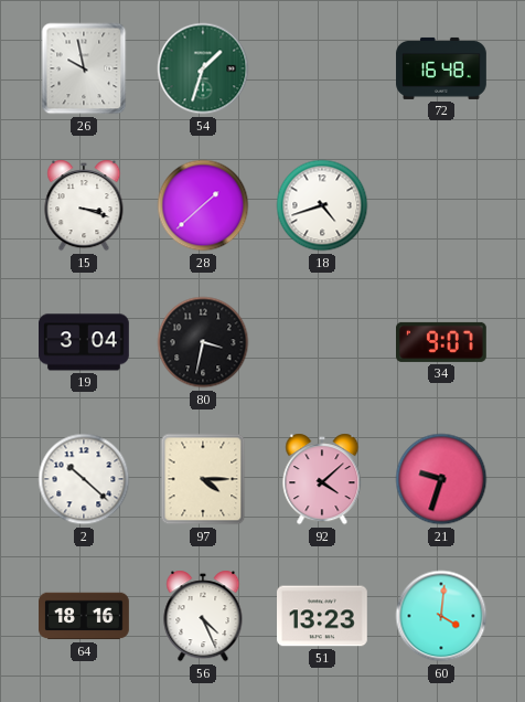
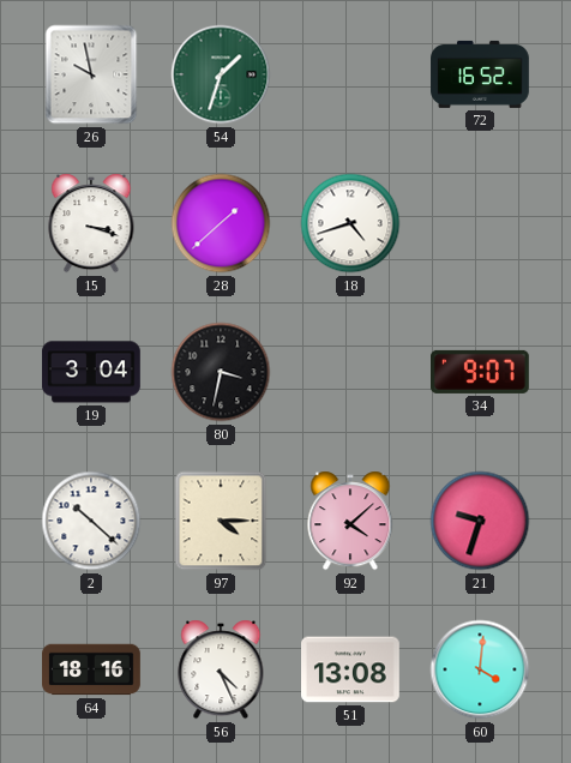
72: 16:48 -> 16:52 (480, 74)
51: 13:23 -> 13:08 (351, 669)
